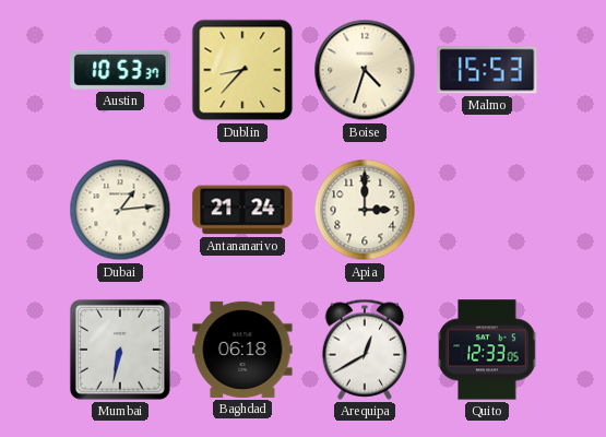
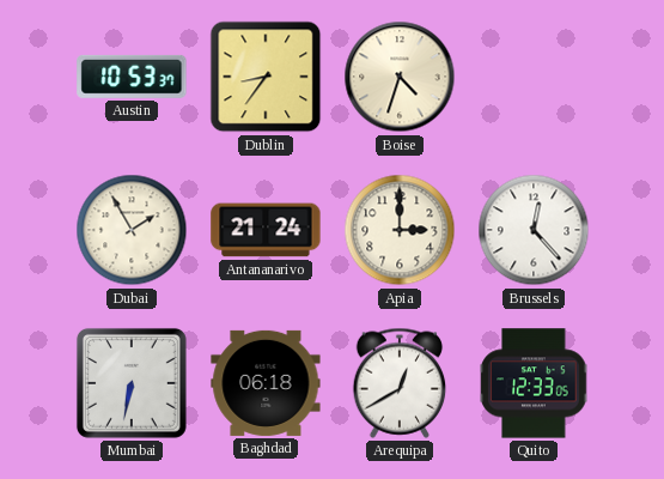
Dublin: 8:37 -> 8:36 (266, 77)
Malmo: 15:53 -> none (487, 70)
Dubai: 1:14 -> 1:55 (132, 230)
Brussels: none -> 12:23 (534, 230)
